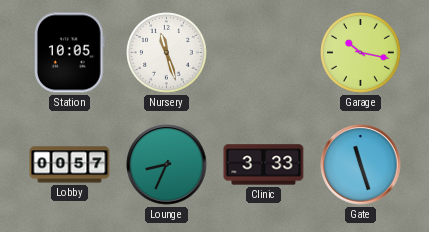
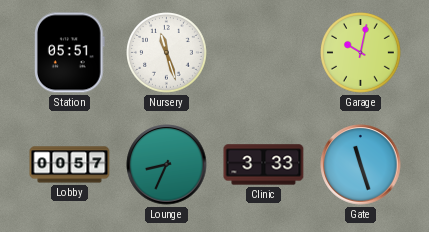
Station: 10:05 -> 05:51 (70, 53)
Garage: 10:17 -> 10:02 (361, 53)
